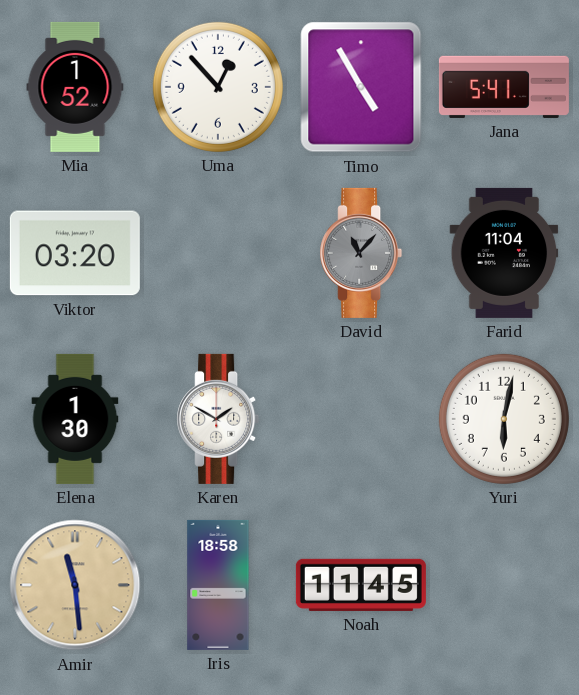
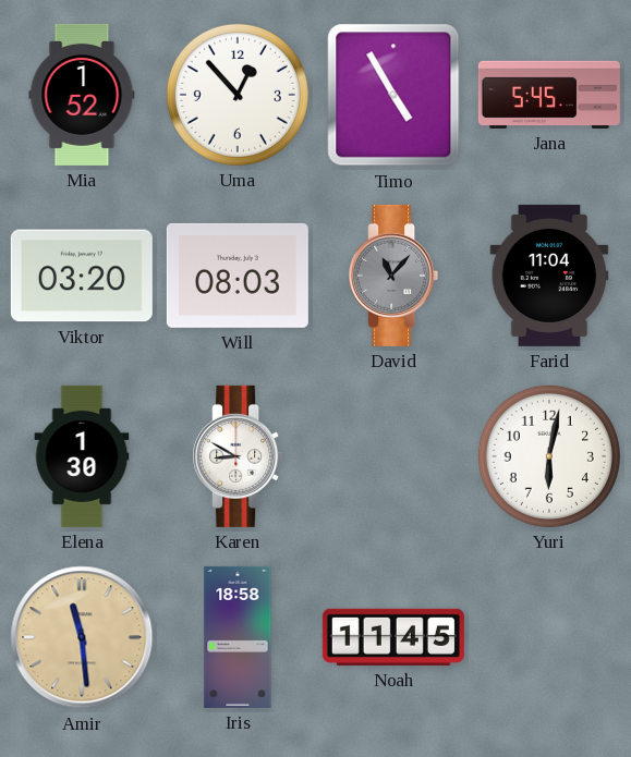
Jana: 5:41 -> 5:45 (549, 95)
Will: none -> 08:03 (238, 276)
Karen: 1:50 -> 8:50 (238, 456)
